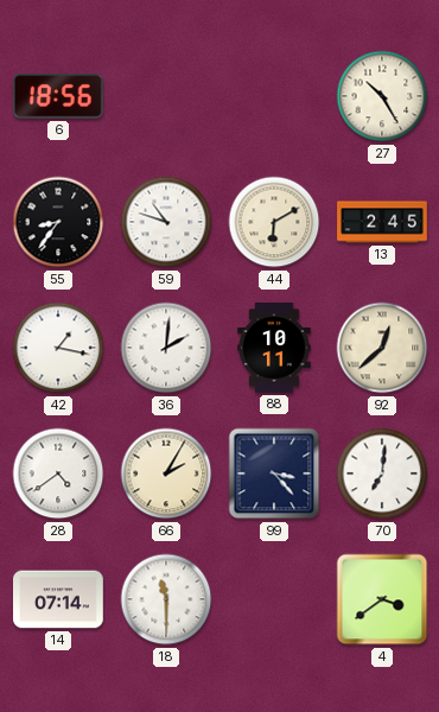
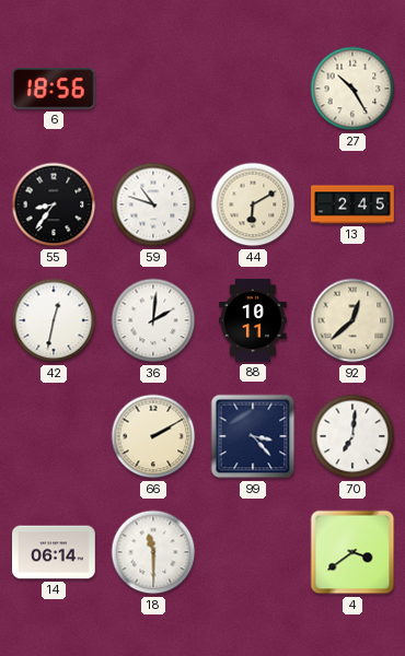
42: 1:17 -> 12:32 (54, 320)
28: 4:39 -> none (58, 473)
66: 2:05 -> 2:10 (153, 436)
14: 07:14 -> 06:14 (55, 552)
